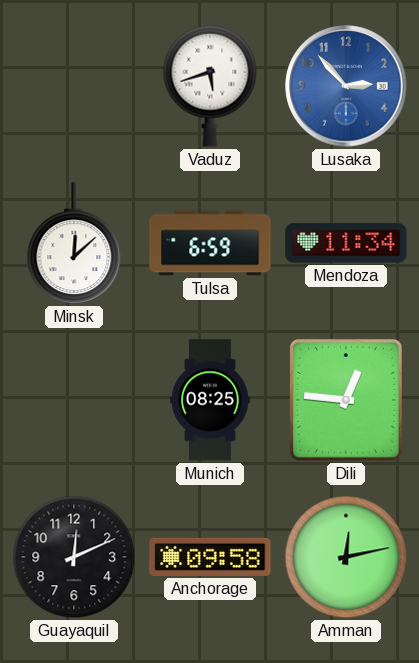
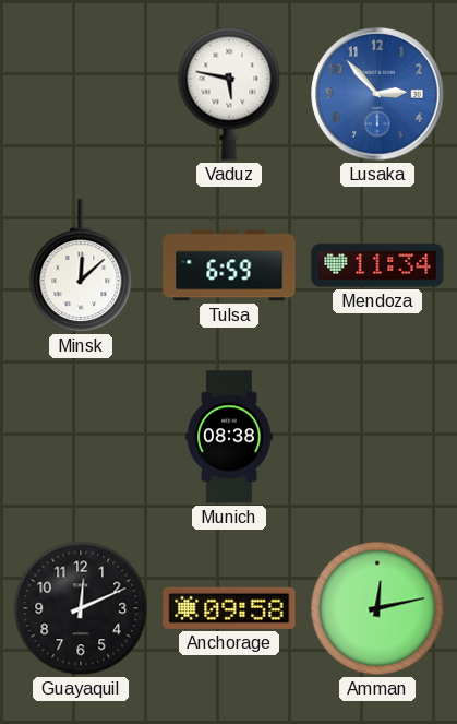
Vaduz: 5:42 -> 5:47 (229, 94)
Munich: 08:25 -> 08:38 (230, 437)
Dili: 12:46 -> none (346, 400)
